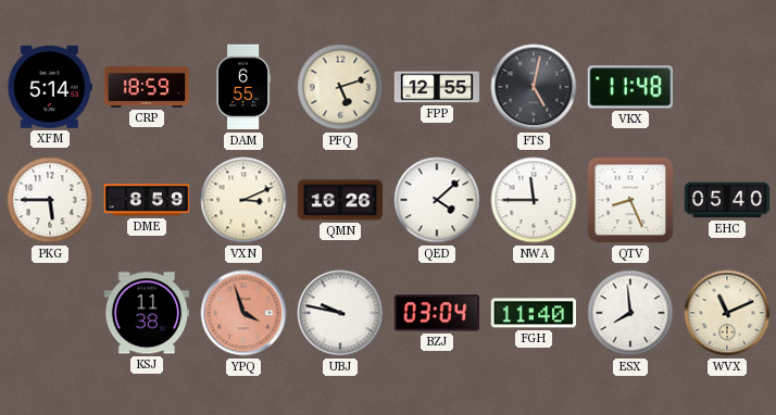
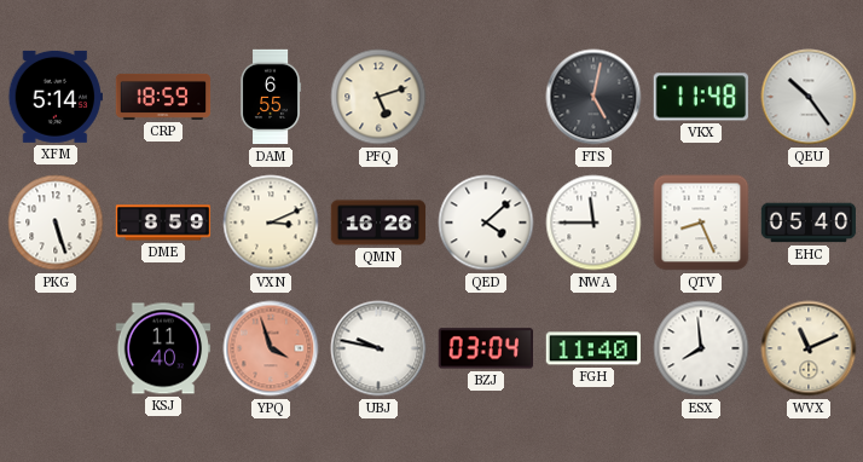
FPP: 12:55 -> none (437, 87)
QEU: none -> 10:24 (809, 97)
PKG: 5:45 -> 5:27 (56, 223)
KSJ: 11:38 -> 11:40 (163, 348)
